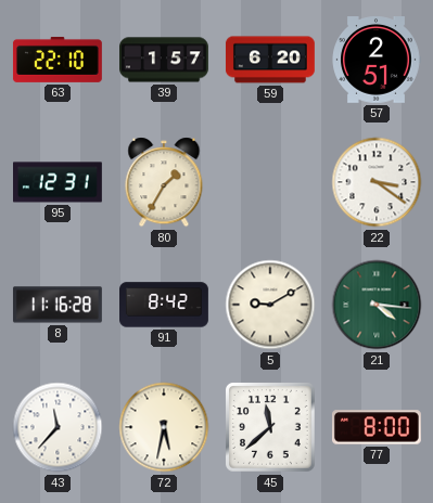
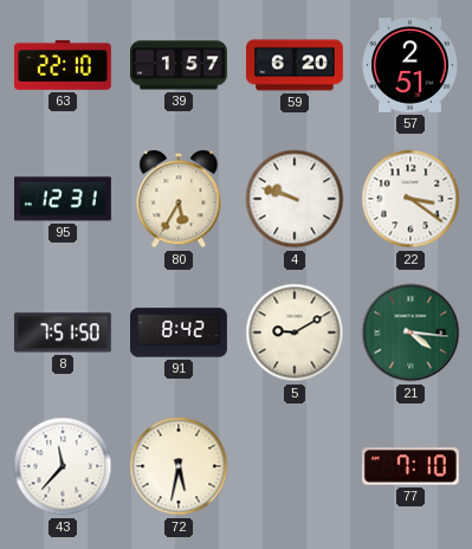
80: 1:35 -> 5:35 (179, 199)
4: none -> 9:48 (295, 199)
8: 11:16 -> 7:51 (63, 332)
45: 11:38 -> none (271, 428)
77: 8:00 -> 7:10 (410, 466)
